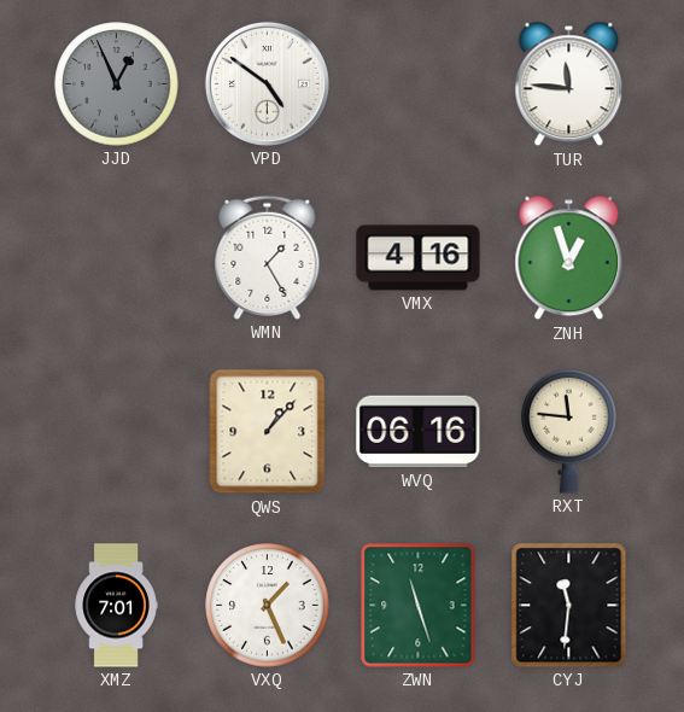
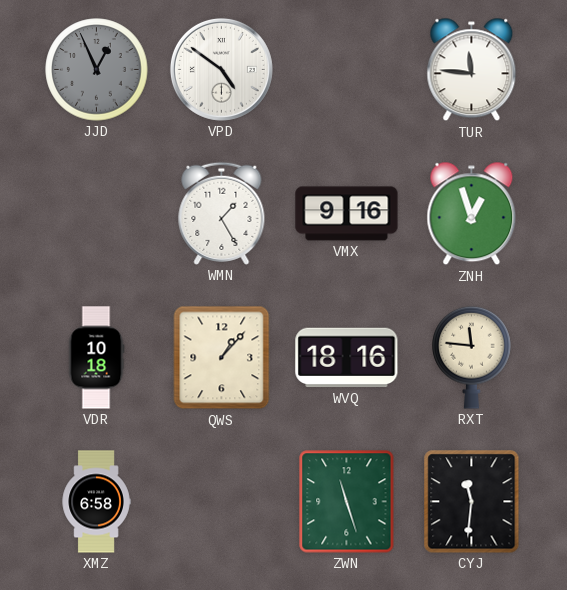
VMX: 4:16 -> 9:16 (347, 214)
VDR: none -> 10:18 (96, 358)
WVQ: 06:16 -> 18:16 (347, 358)
XMZ: 7:01 -> 6:58 (96, 502)
VXQ: 1:26 -> none (268, 606)
